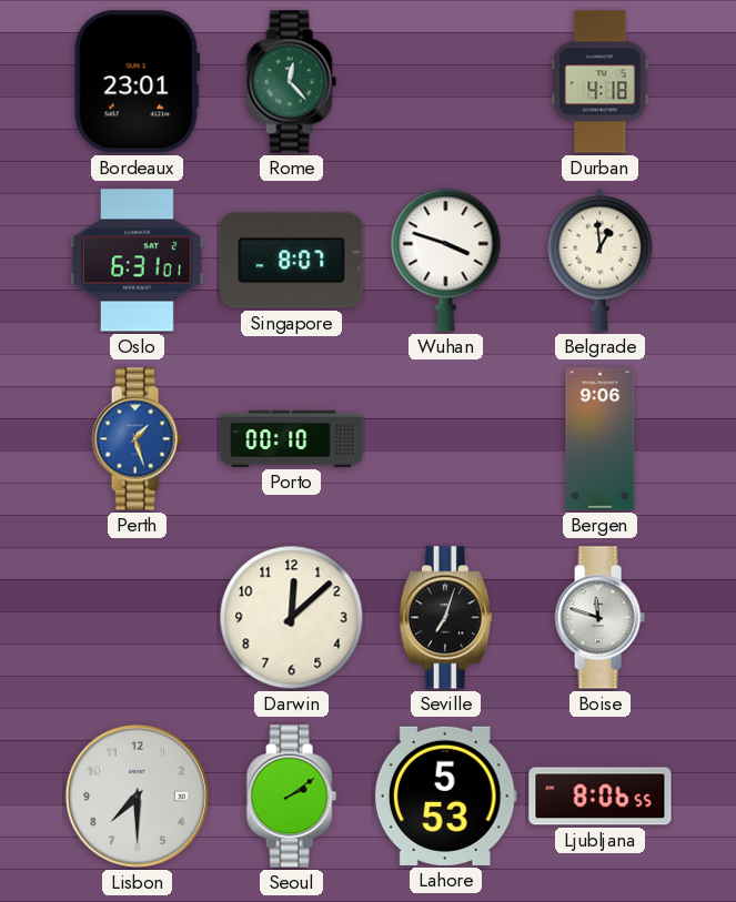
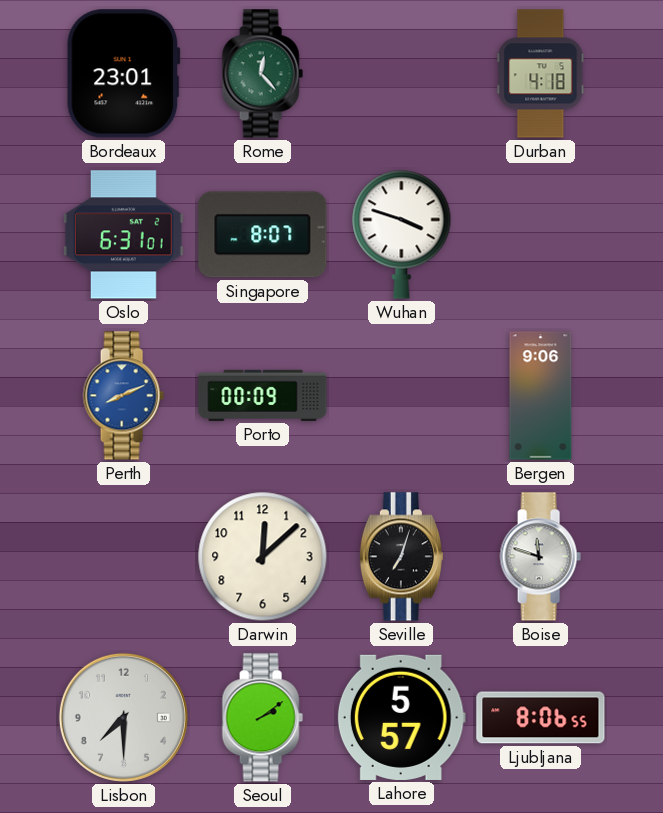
Belgrade: 12:59 -> none (601, 260)
Perth: 1:27 -> 8:11 (123, 396)
Porto: 00:10 -> 00:09 (263, 395)
Lahore: 5:53 -> 5:57 (401, 717)
